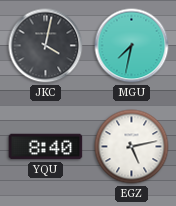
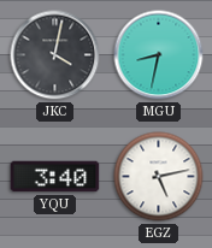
MGU: 7:32 -> 8:32 (159, 55)
YQU: 8:40 -> 3:40 (55, 177)
